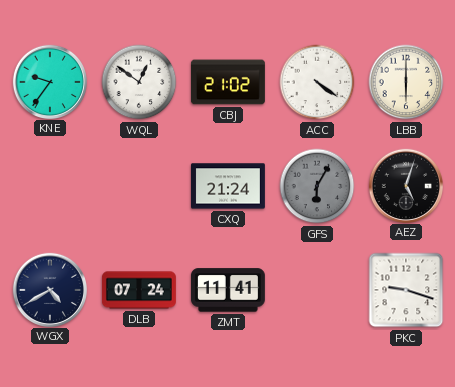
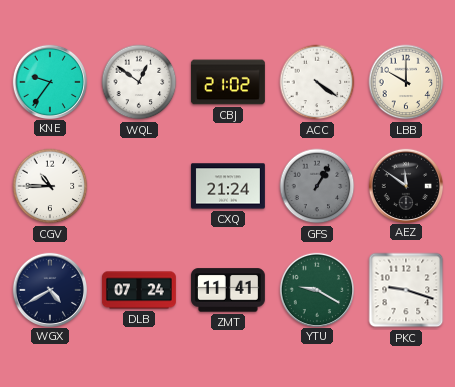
LBB: 6:00 -> 10:00 (406, 82)
CGV: none -> 10:45 (50, 186)
GFS: 6:05 -> 1:05 (317, 186)
AEZ: 5:03 -> 11:51 (405, 185)
YTU: none -> 9:20 (316, 289)
